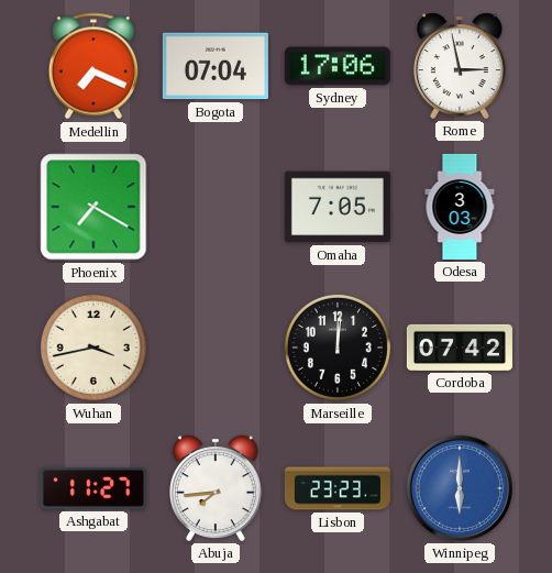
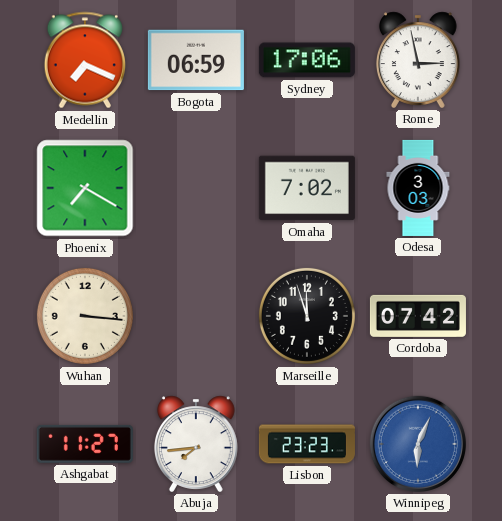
Bogota: 07:04 -> 06:59 (196, 60)
Omaha: 7:05 -> 7:02 (307, 188)
Wuhan: 3:43 -> 3:16 (85, 316)
Marseille: 12:01 -> 11:57 (307, 316)
Winnipeg: 6:00 -> 6:04 (418, 444)
